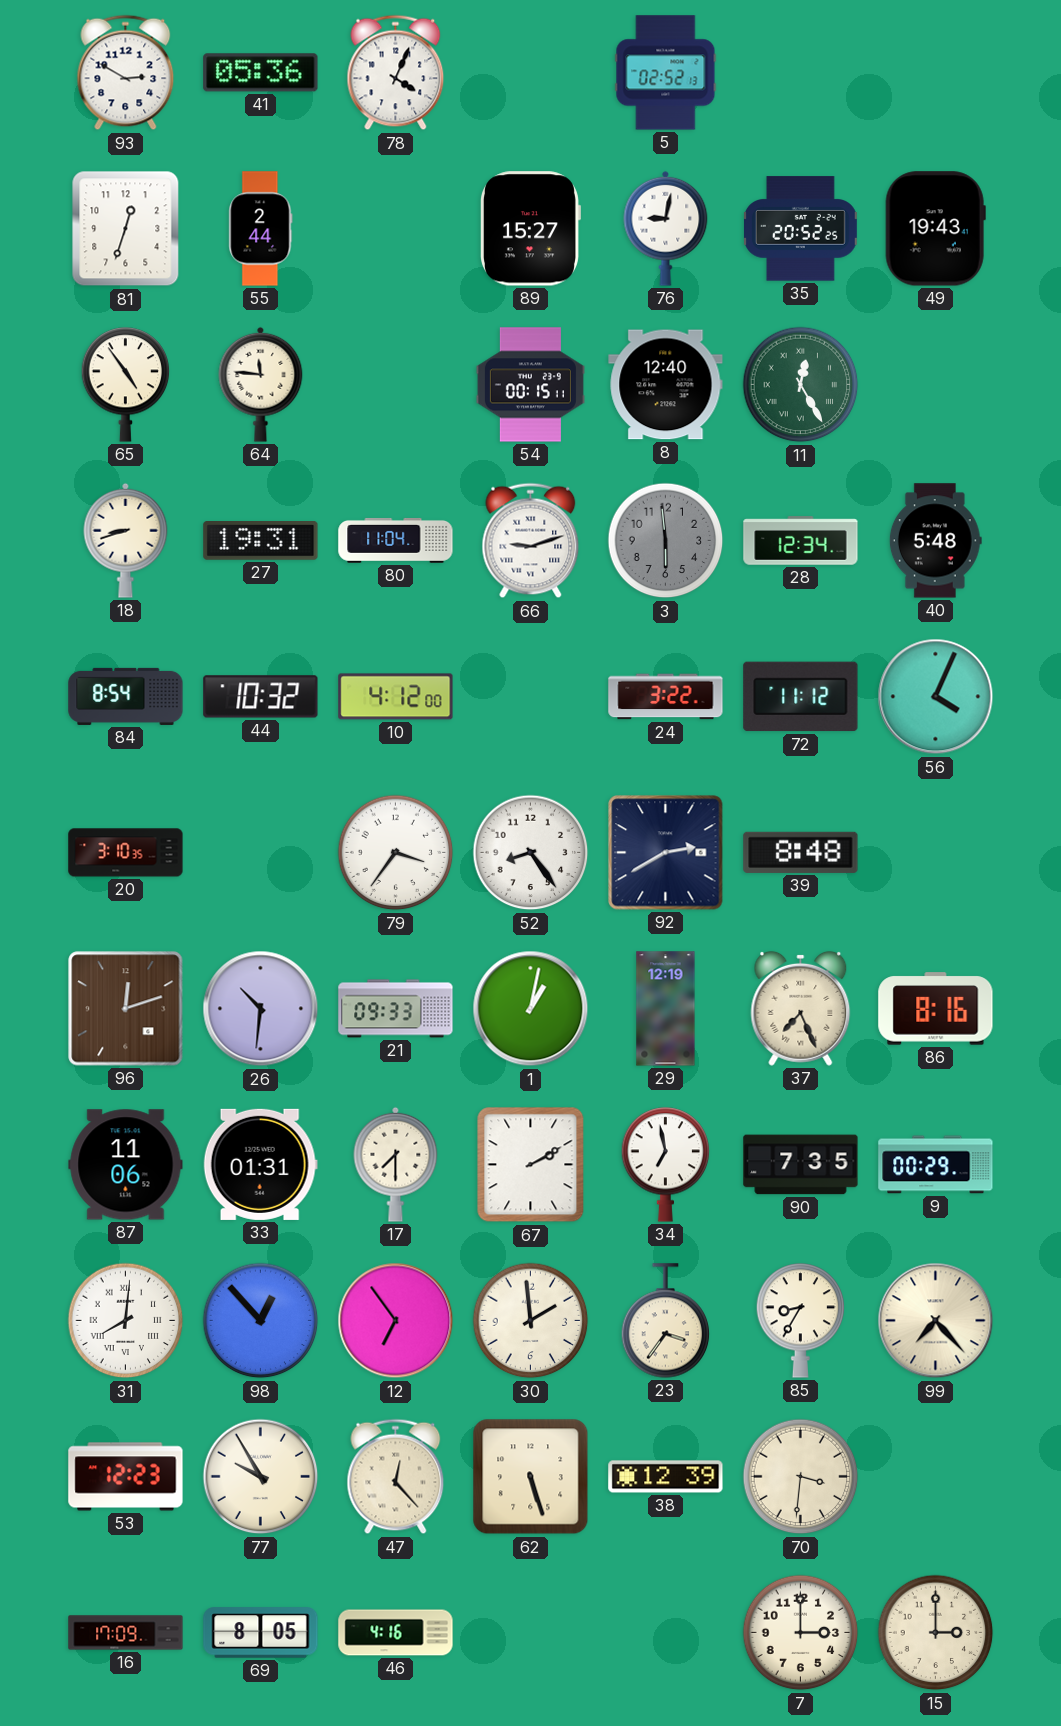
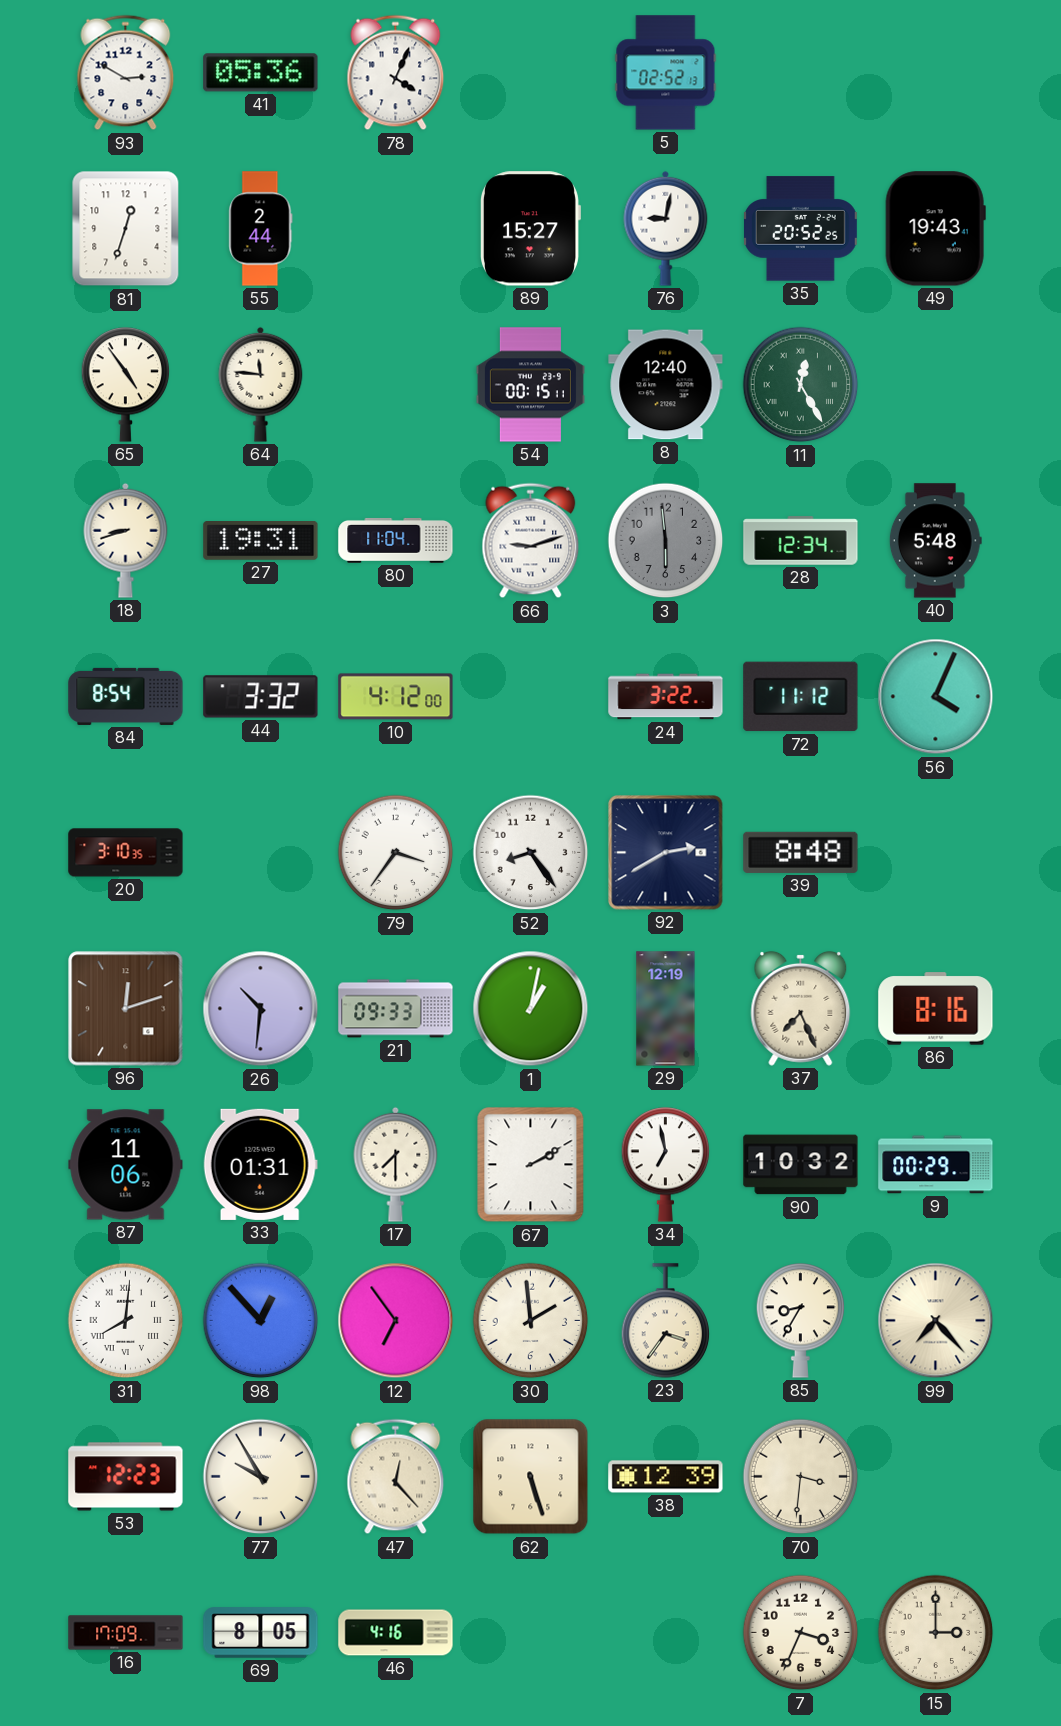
44: 10:32 -> 3:32 (261, 697)
90: 7:35 -> 10:32 (801, 1165)
7: 3:00 -> 3:34 (801, 1633)
